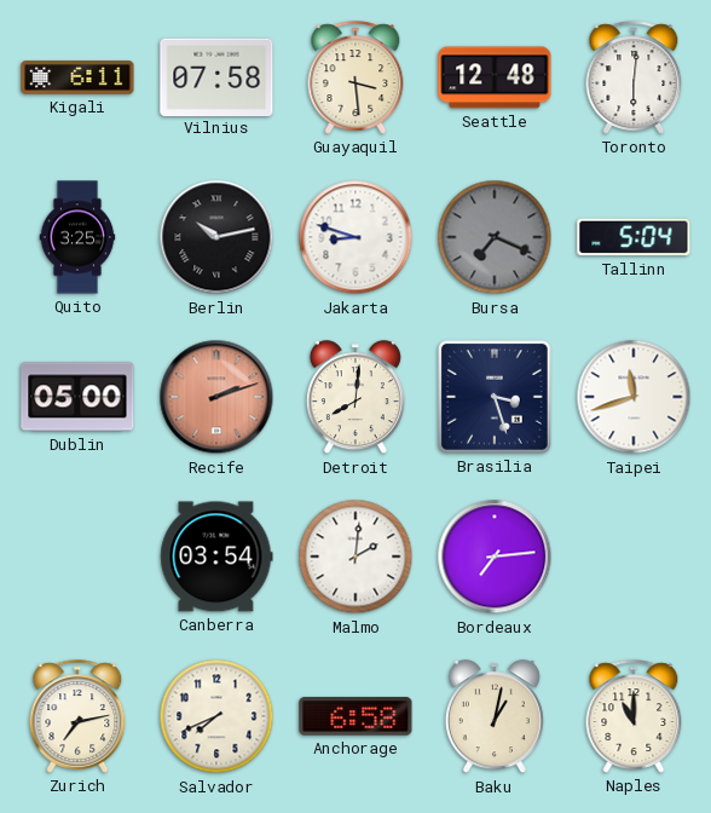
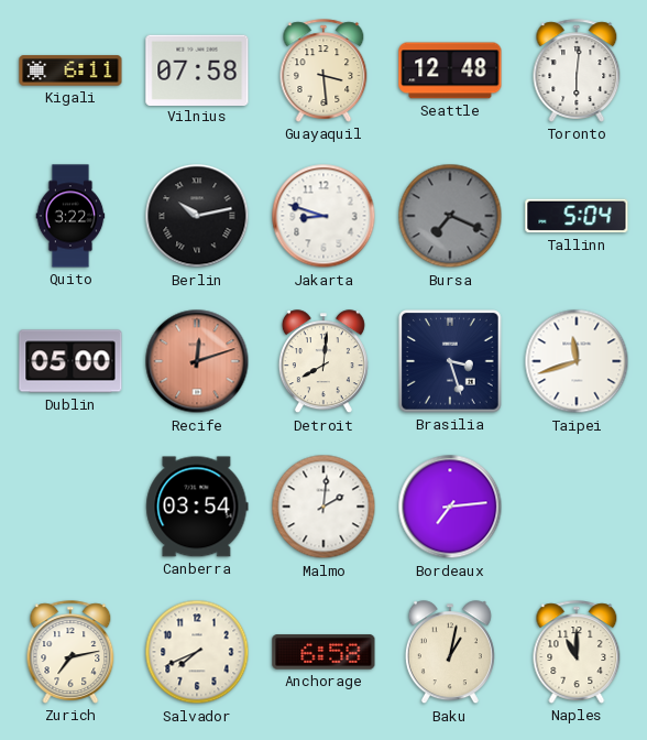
Quito: 3:25 -> 3:22 (70, 216)
Recife: 2:12 -> 12:12 (197, 361)
